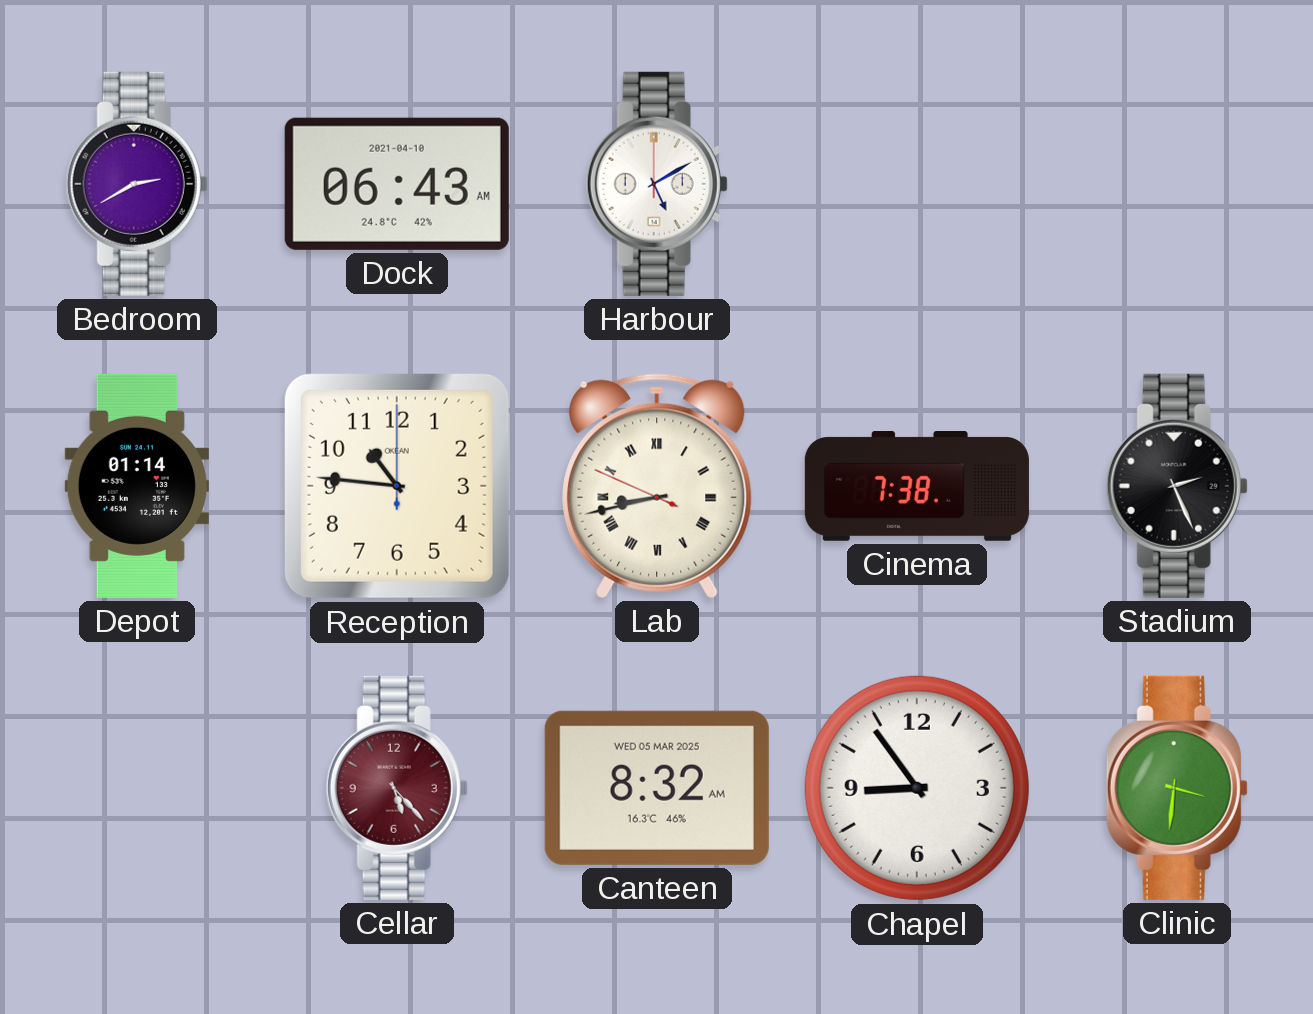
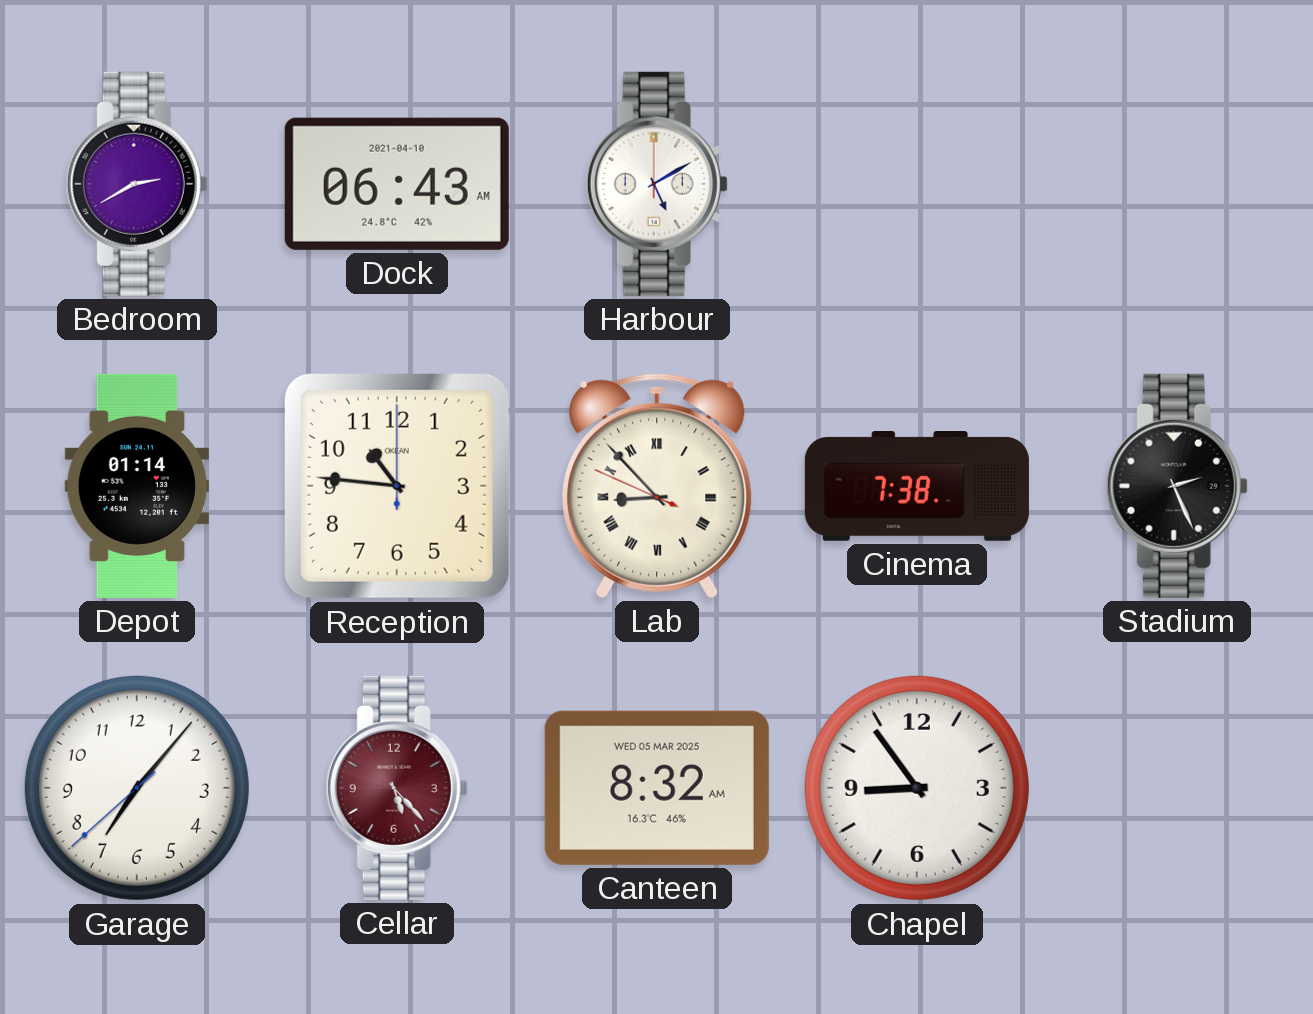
Lab: 8:42 -> 8:52 (657, 486)
Garage: none -> 7:06 (137, 788)
Clinic: 3:31 -> none (1177, 788)
